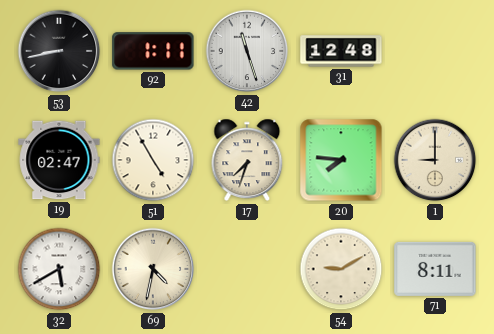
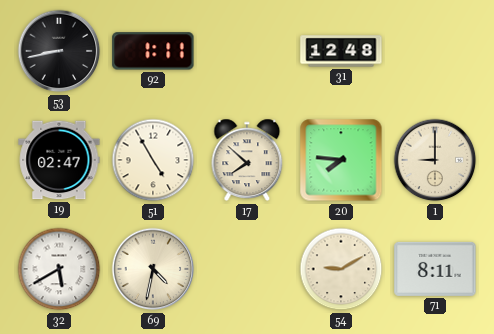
42: 11:27 -> none (247, 51)
17: 7:33 -> 7:52 (247, 160)
